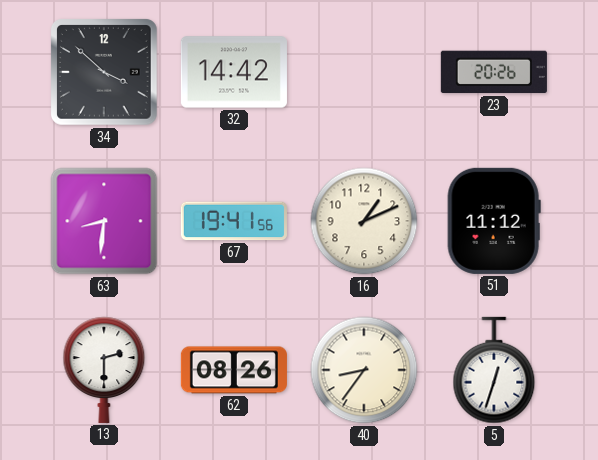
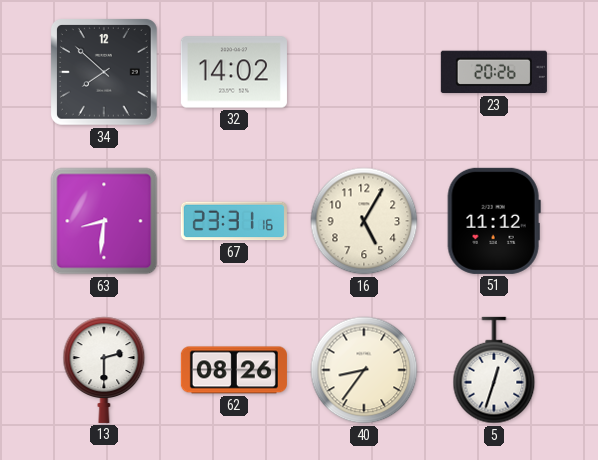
34: 3:52 -> 7:52 (104, 72)
32: 14:42 -> 14:02 (234, 72)
67: 19:41 -> 23:31 (234, 221)
16: 1:11 -> 5:05 (364, 221)
